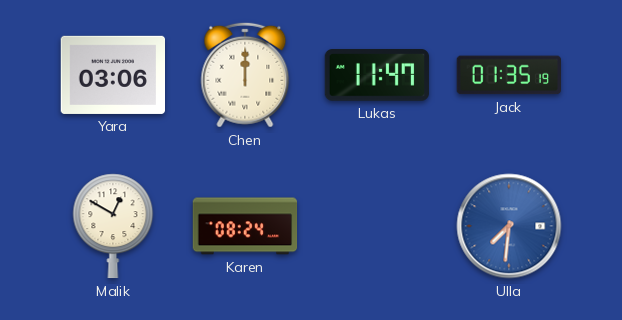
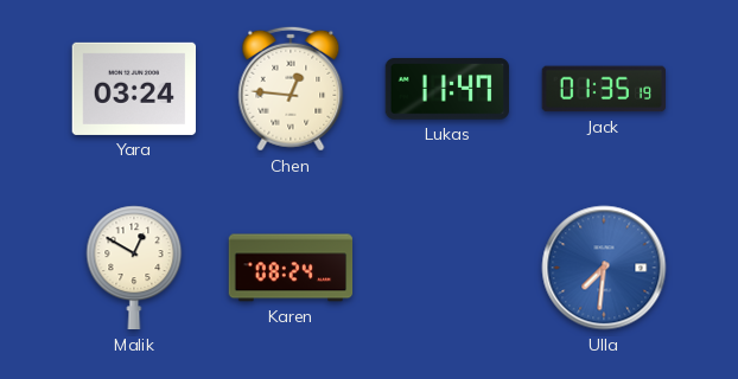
Yara: 03:06 -> 03:24 (134, 89)
Chen: 12:00 -> 12:46 (291, 89)
